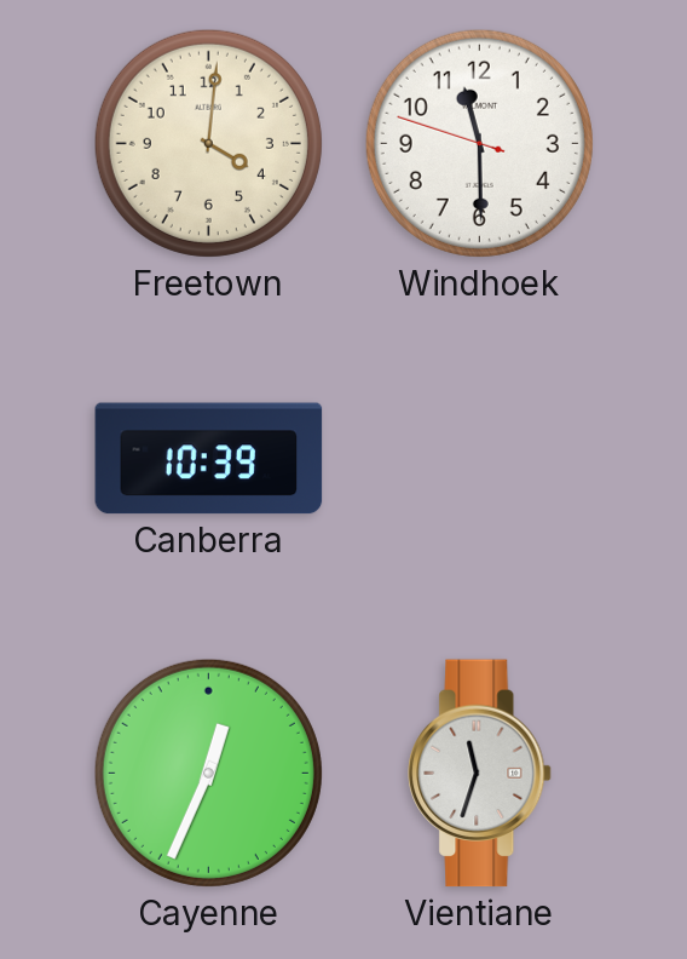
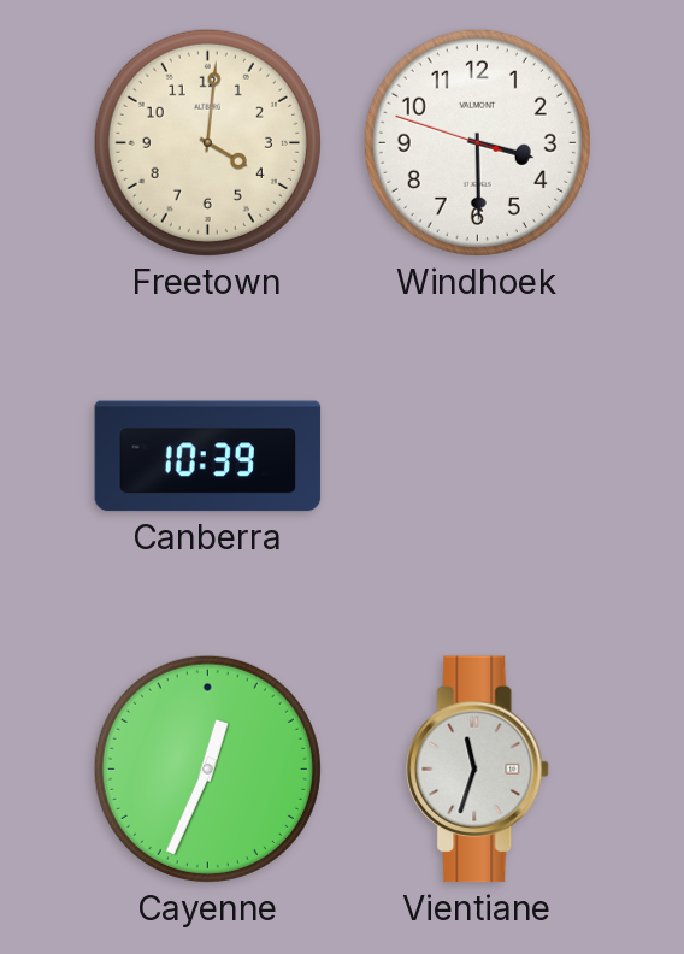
Windhoek: 11:29 -> 3:29 (477, 142)
